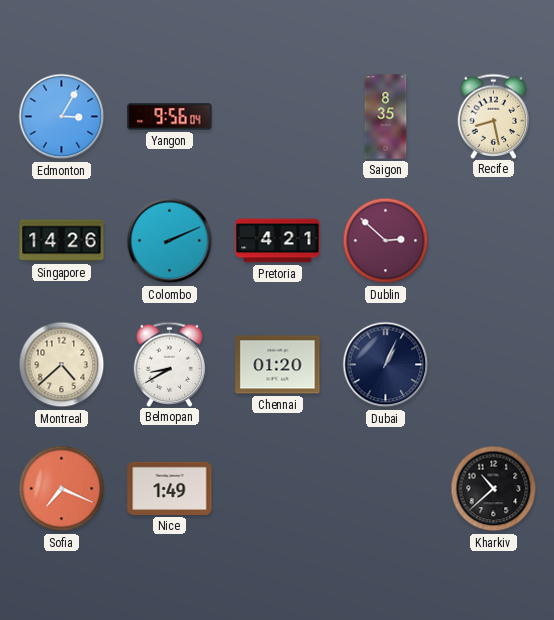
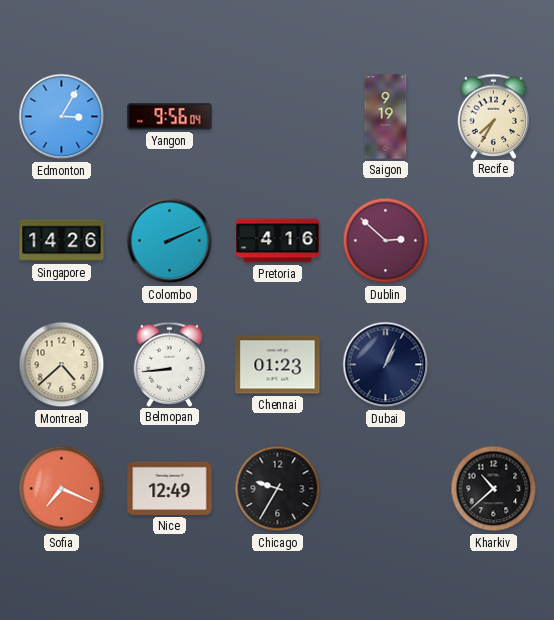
Saigon: 8:35 -> 9:19 (386, 117)
Recife: 8:28 -> 7:35 (494, 116)
Pretoria: 4:21 -> 4:16 (278, 241)
Belmopan: 8:40 -> 8:44 (170, 364)
Chennai: 01:20 -> 01:23 (278, 365)
Nice: 1:49 -> 12:49 (170, 488)
Chicago: none -> 9:35 (278, 489)
